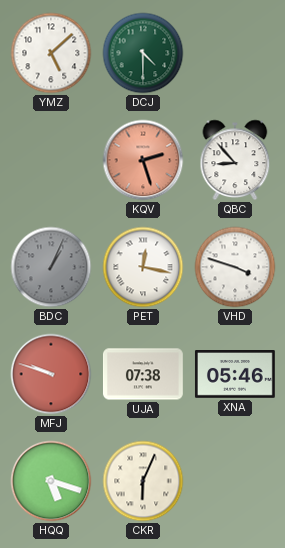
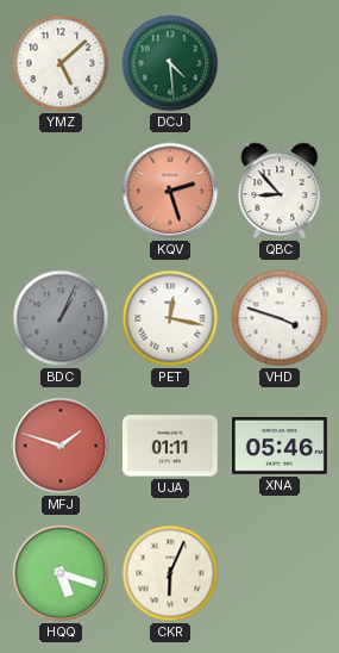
DCJ: 4:30 -> 4:29 (170, 63)
MFJ: 9:48 -> 1:48 (61, 446)
UJA: 07:38 -> 01:11 (170, 446)
